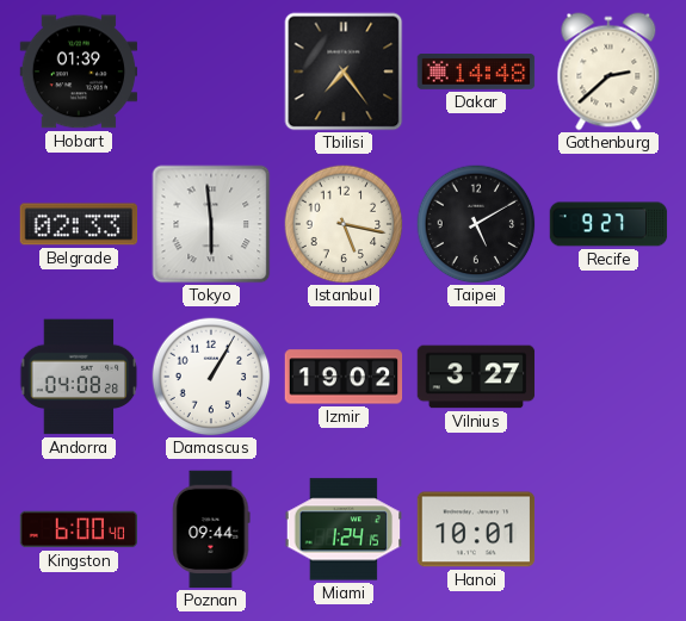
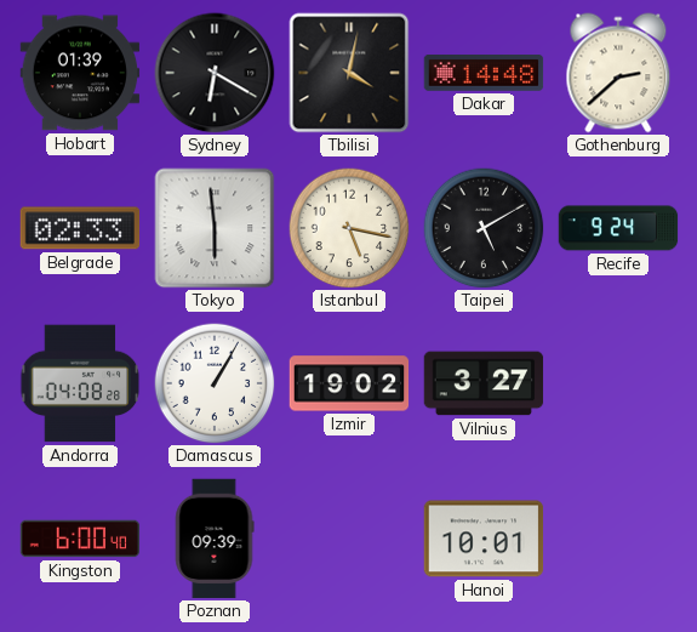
Sydney: none -> 6:20 (215, 73)
Tbilisi: 7:24 -> 4:02 (349, 73)
Recife: 9:27 -> 9:24 (618, 228)
Poznan: 09:44 -> 09:39 (215, 539)
Miami: 1:24 -> none (344, 529)
